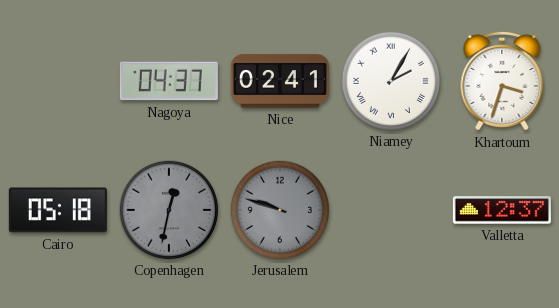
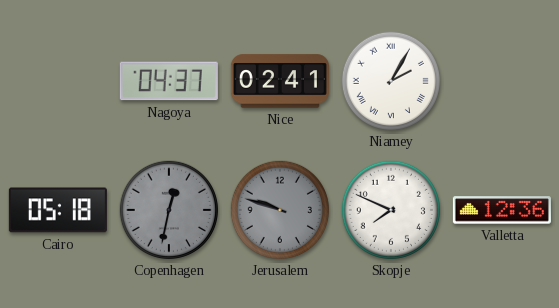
Khartoum: 3:33 -> none (502, 81)
Skopje: none -> 7:49 (391, 210)
Valletta: 12:37 -> 12:36 (502, 210)
